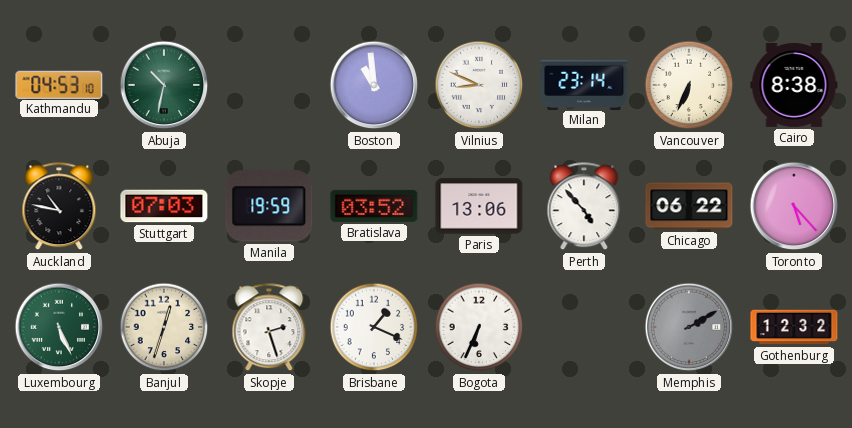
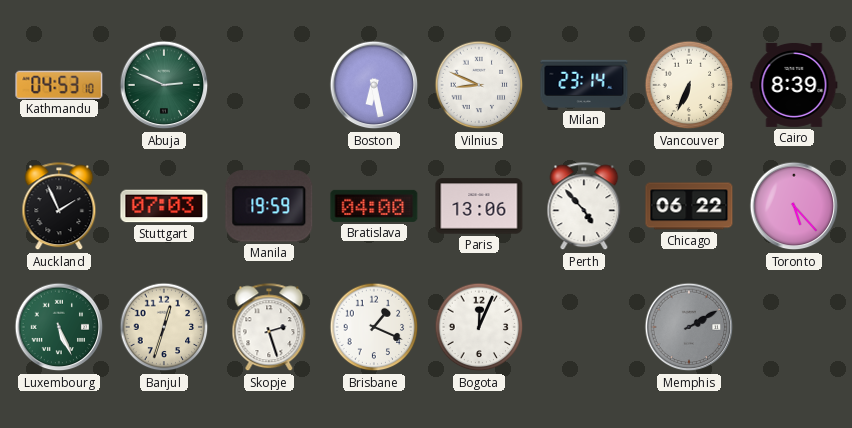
Abuja: 10:32 -> 2:49 (164, 85)
Boston: 10:59 -> 6:28 (374, 85)
Cairo: 8:38 -> 8:39 (794, 85)
Auckland: 10:47 -> 1:56 (59, 207)
Bratislava: 03:52 -> 04:00 (374, 206)
Bogota: 6:34 -> 12:04 (479, 327)
Gothenburg: 12:32 -> none (794, 327)
